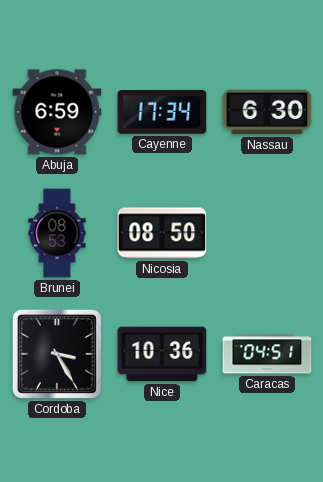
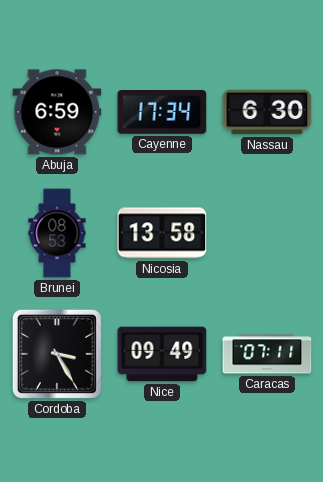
Nicosia: 08:50 -> 13:58 (162, 233)
Nice: 10:36 -> 09:49 (162, 354)
Caracas: 04:51 -> 07:11 (267, 354)
